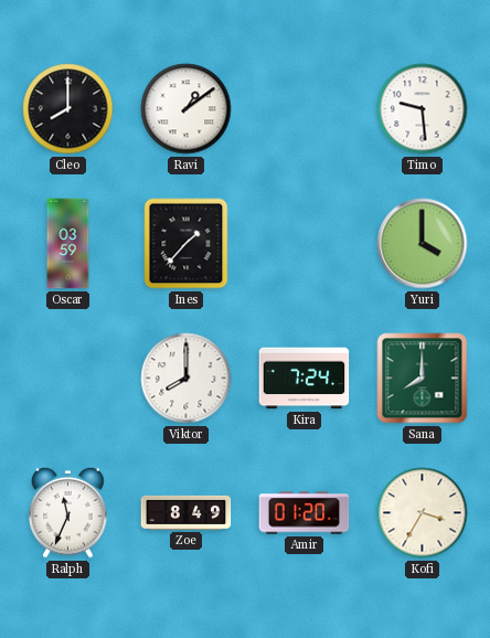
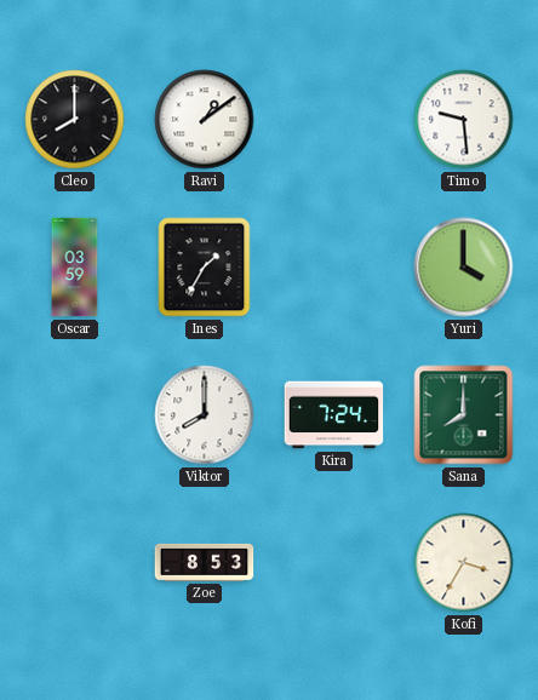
Ines: 1:37 -> 1:35 (205, 268)
Ralph: 11:34 -> none (68, 512)
Zoe: 8:49 -> 8:53 (205, 562)
Amir: 01:20 -> none (305, 513)
